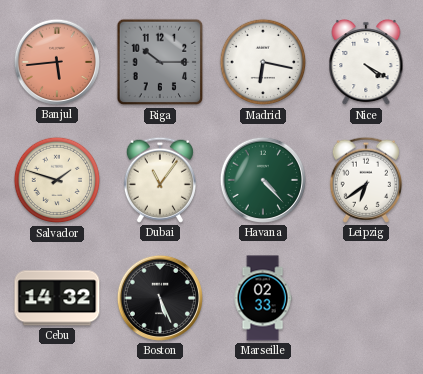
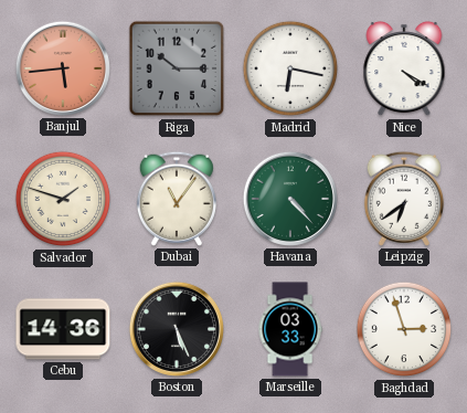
Cebu: 14:32 -> 14:36 (63, 329)
Marseille: 02:33 -> 03:33 (290, 329)
Baghdad: none -> 2:57 (404, 329)
